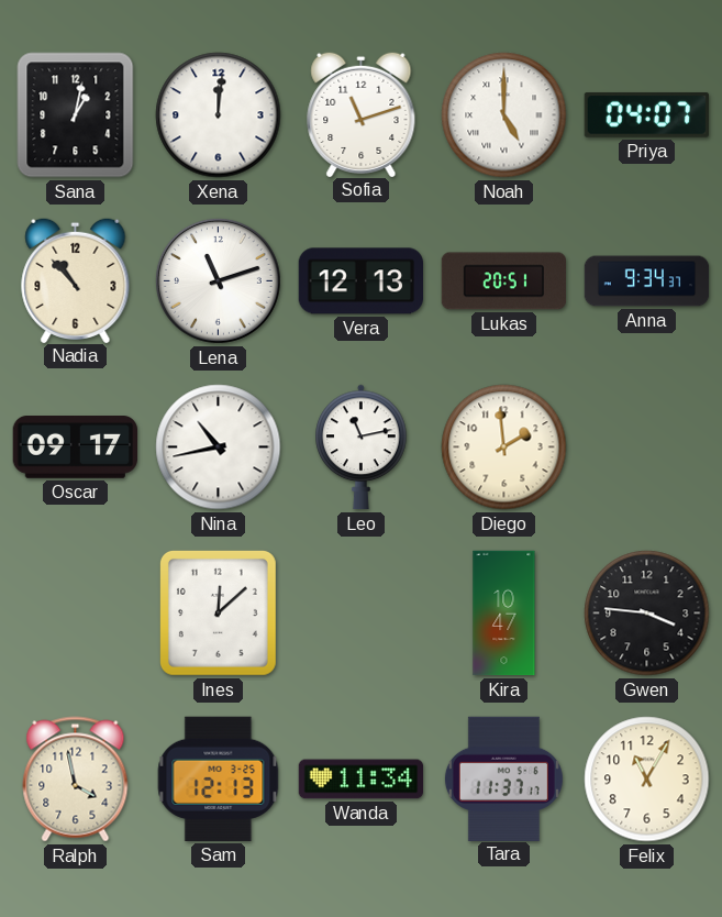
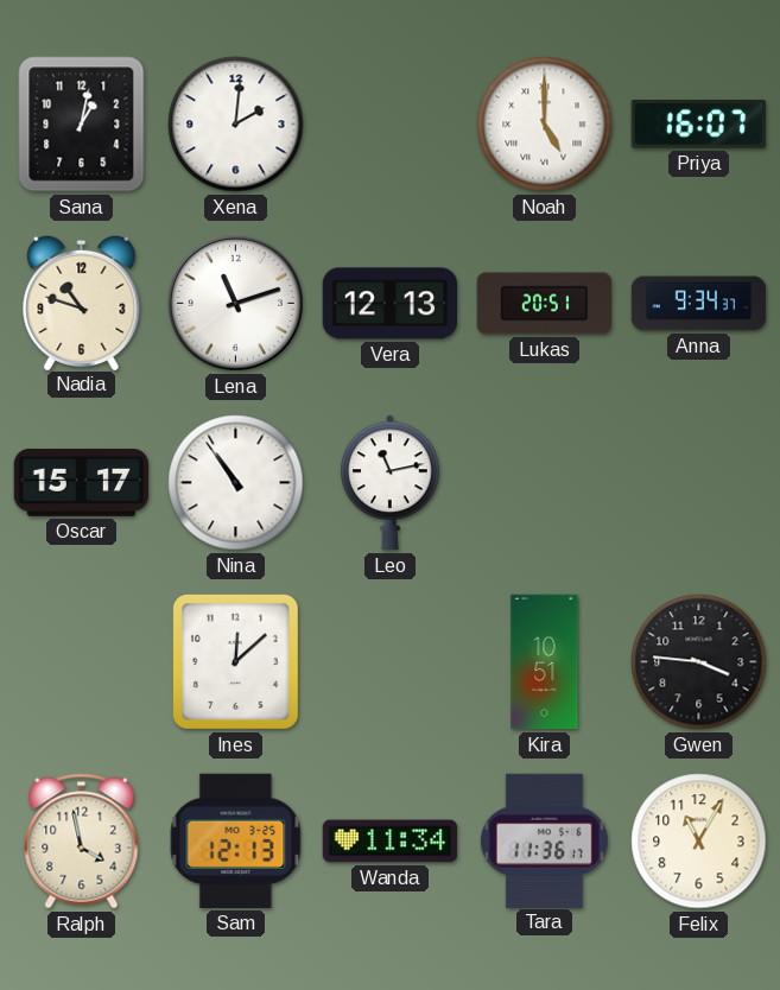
Xena: 12:01 -> 2:01 (236, 125)
Sofia: 11:12 -> none (362, 113)
Priya: 04:07 -> 16:07 (698, 125)
Nadia: 10:53 -> 10:48 (82, 302)
Oscar: 09:17 -> 15:17 (81, 483)
Nina: 10:43 -> 10:54 (236, 483)
Diego: 1:59 -> none (504, 448)
Kira: 10:47 -> 10:51 (545, 662)
Tara: 11:37 -> 11:36 (544, 840)
